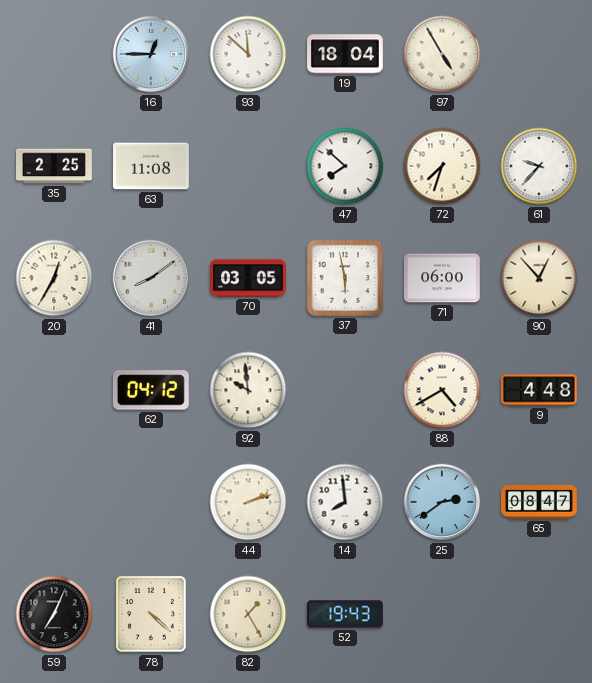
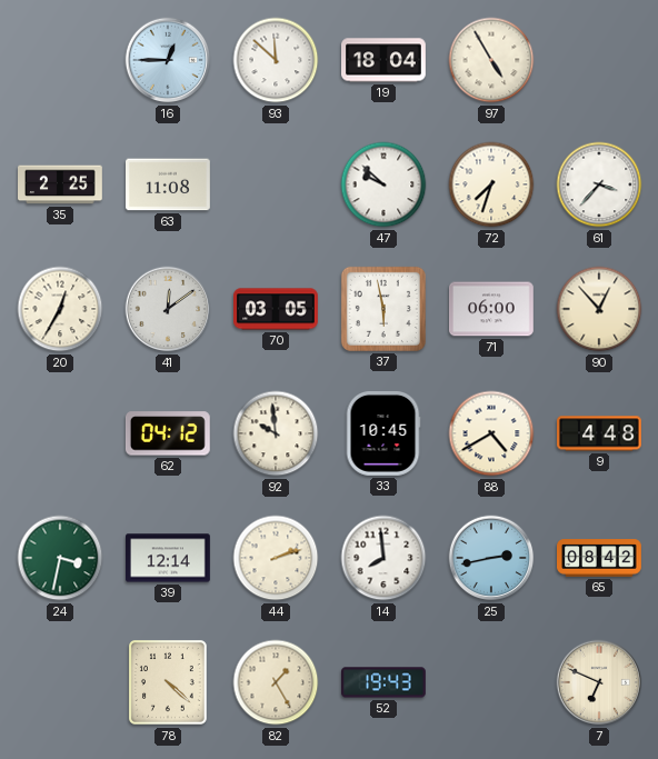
47: 7:52 -> 9:52 (383, 184)
61: 9:37 -> 3:37 (599, 184)
41: 8:09 -> 12:09 (168, 309)
33: none -> 10:45 (383, 435)
24: none -> 3:32 (60, 558)
39: none -> 12:14 (169, 558)
25: 2:39 -> 2:43 (491, 558)
65: 08:47 -> 08:42 (600, 558)
59: 7:04 -> none (54, 614)
7: none -> 6:49 (599, 682)
